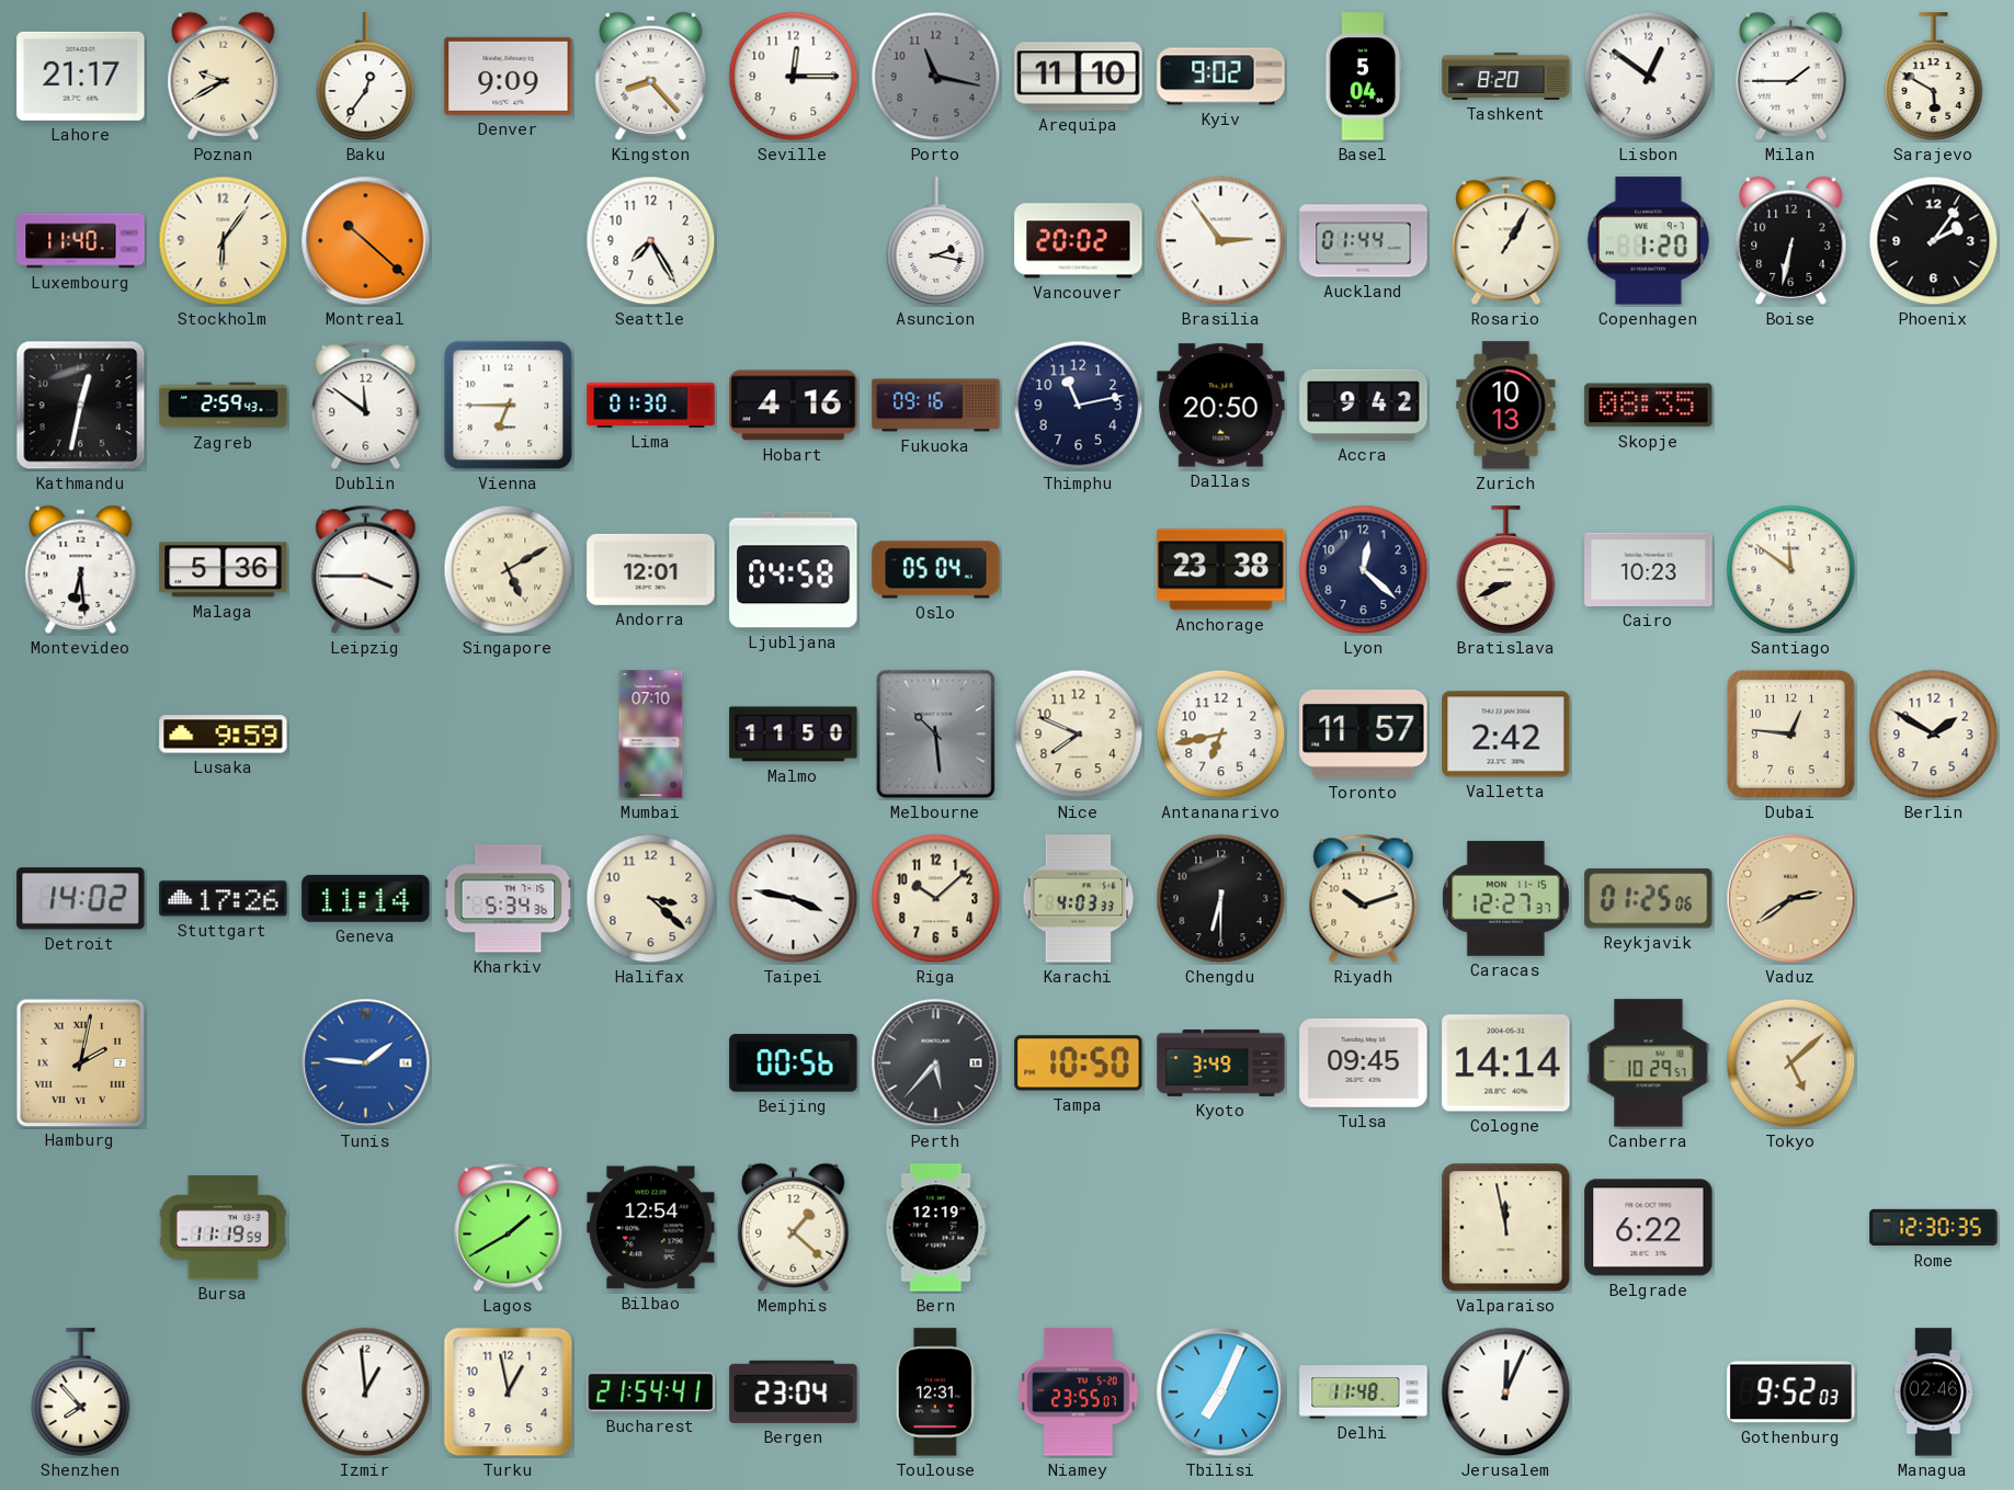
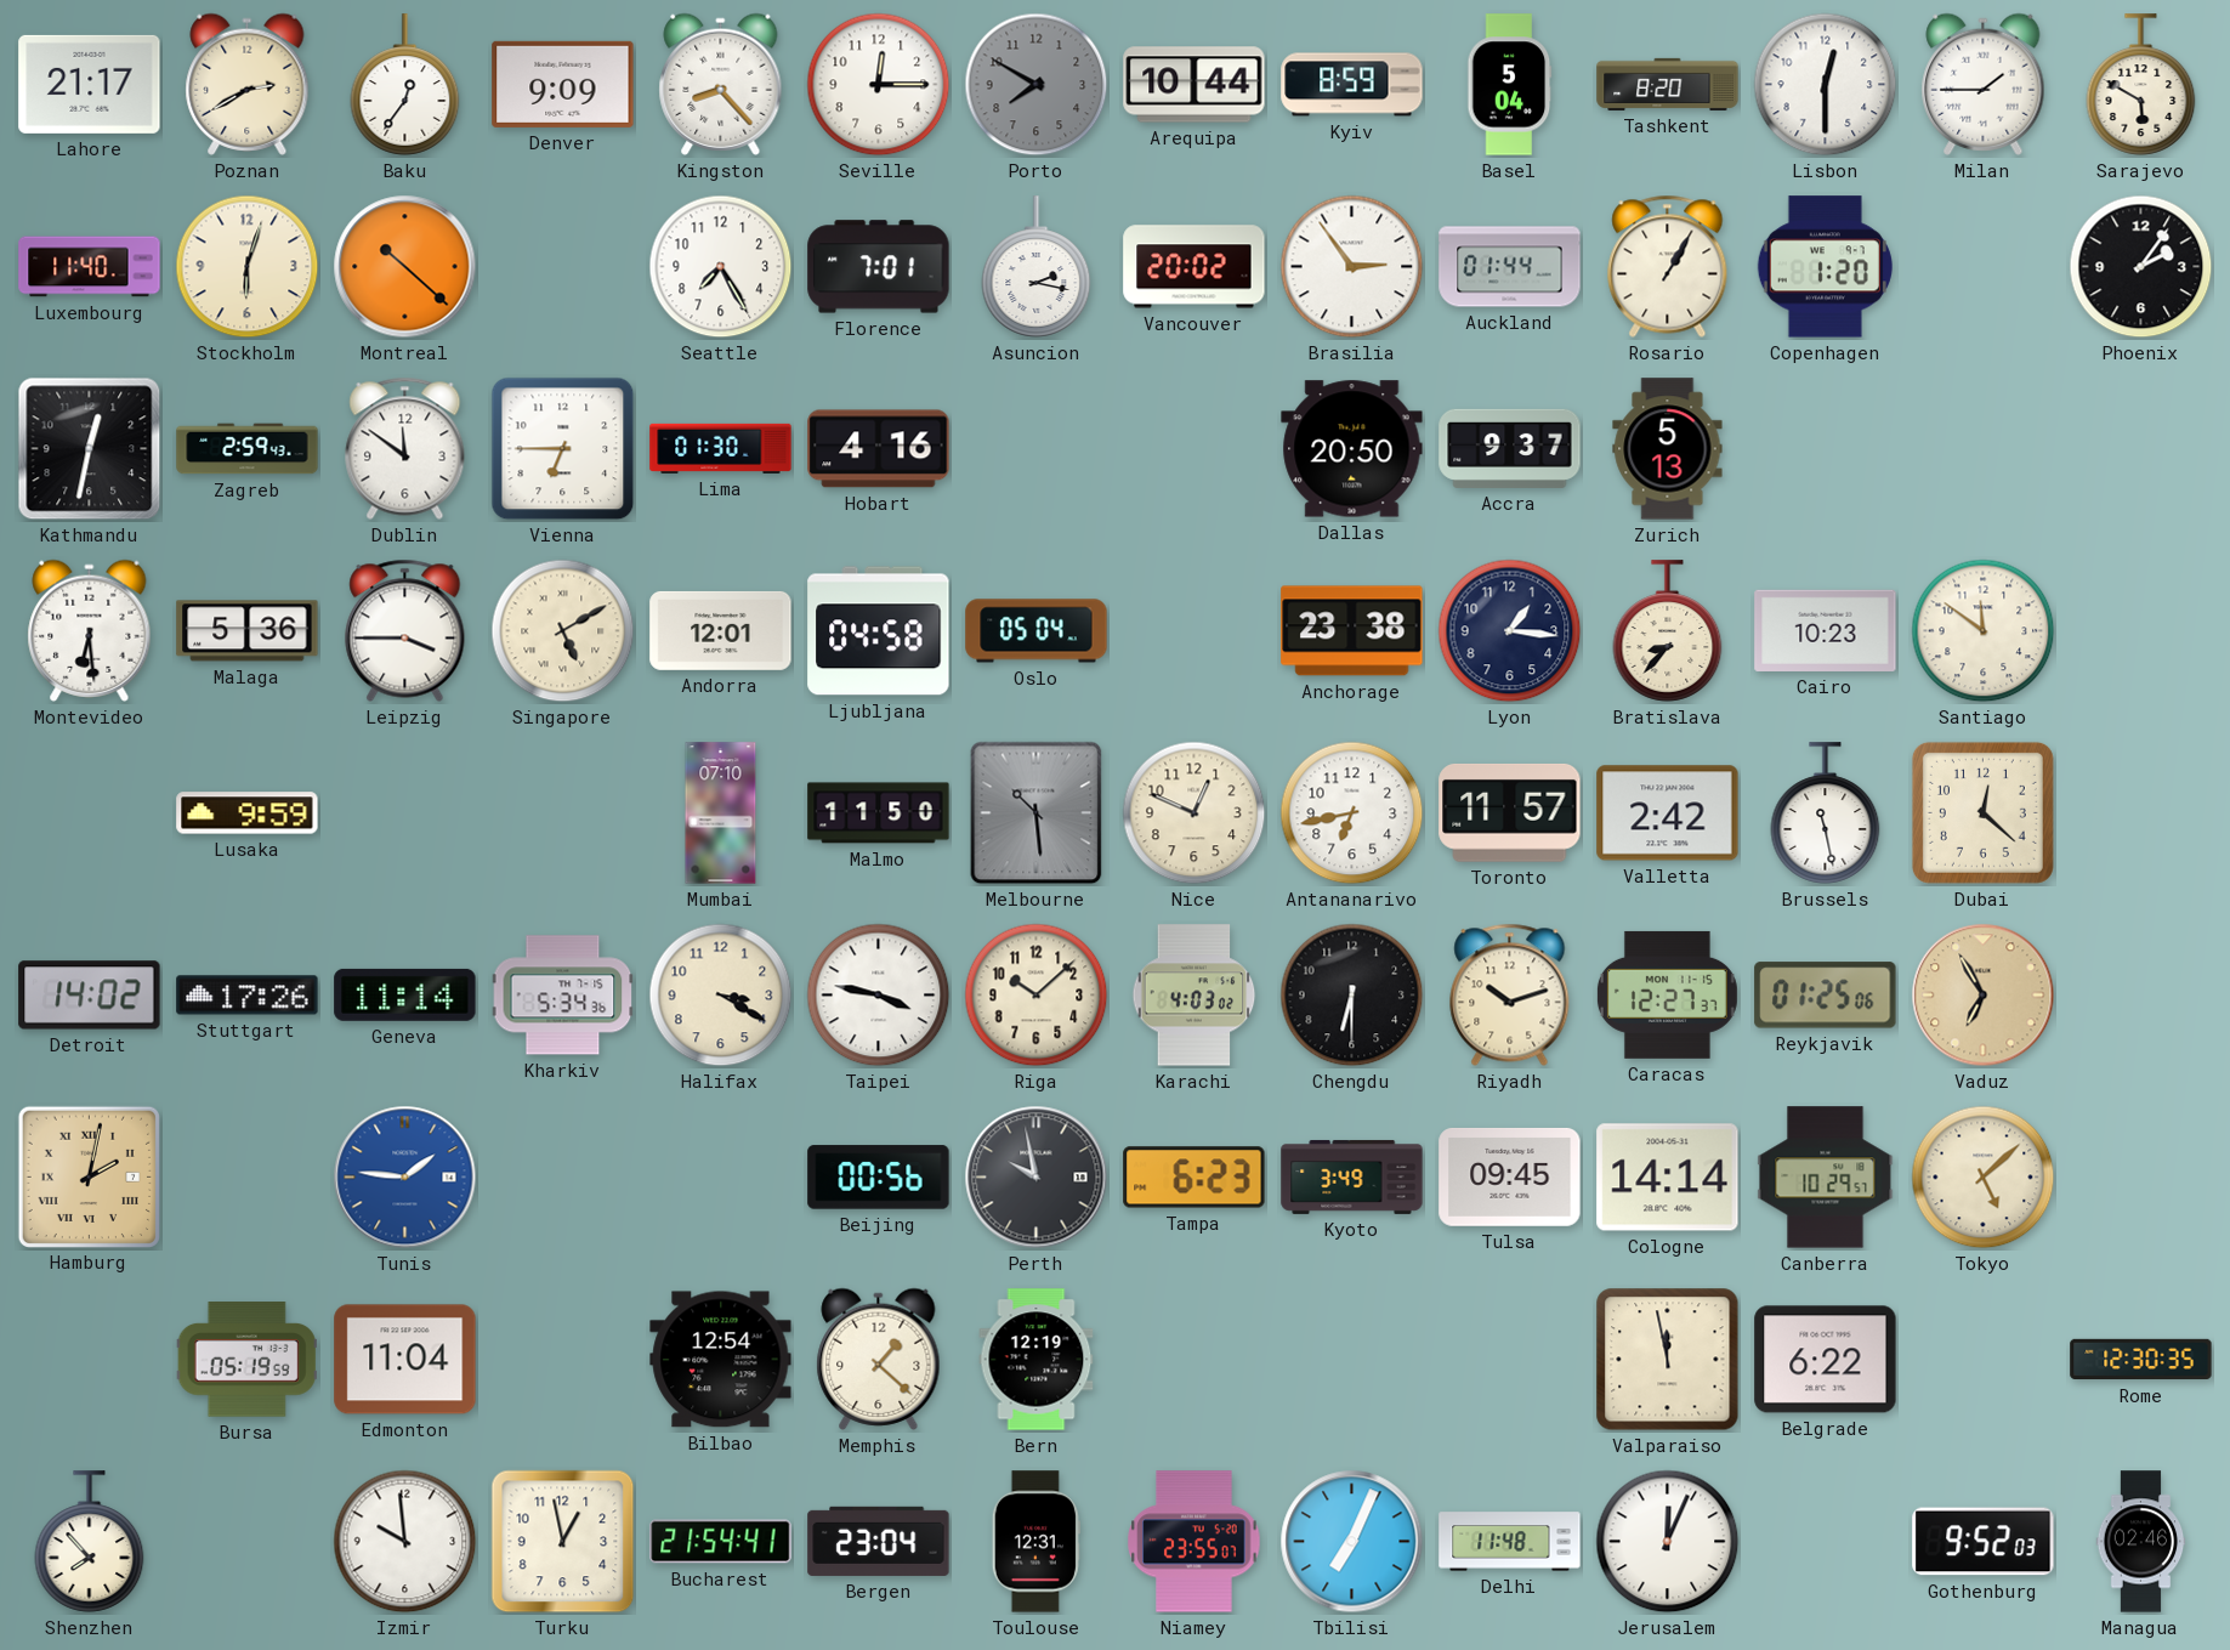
Poznan: 9:40 -> 2:40 (248, 84)
Porto: 11:17 -> 7:50 (1037, 85)
Arequipa: 11:10 -> 10:44 (1195, 85)
Kyiv: 9:02 -> 8:59 (1352, 85)
Lisbon: 12:51 -> 12:30 (1826, 85)
Stockholm: 6:06 -> 6:03 (248, 267)
Florence: none -> 7:01 (879, 267)
Boise: 6:32 -> none (1791, 240)
Fukuoka: 09:16 -> none (936, 406)
Thimphu: 11:13 -> none (1079, 406)
Accra: 9:42 -> 9:37 (1510, 448)
Zurich: 10:13 -> 5:13 (1668, 449)
Skopje: 08:35 -> none (1649, 406)
Lyon: 12:22 -> 1:16 (1510, 631)
Bratislava: 8:41 -> 8:37 (1668, 631)
Nice: 7:49 -> 12:49 (1195, 813)
Brussels: none -> 11:28 (1826, 813)
Dubai: 12:46 -> 12:22 (1982, 812)
Berlin: 1:50 -> none (1934, 735)
Halifax: 3:22 -> 3:20 (721, 996)
Karachi: 4:03:33 -> 4:03:02 (1195, 996)
Vaduz: 2:39 -> 6:55 (1984, 996)
Perth: 5:37 -> 9:58 (1037, 1178)
Tampa: 10:50 -> 6:23 (1195, 1178)
Bursa: 11:19 -> 05:19 (246, 1360)
Edmonton: none -> 11:04 (405, 1360)
Lagos: 1:40 -> none (509, 1227)
Izmir: 12:59 -> 9:59 (405, 1542)
